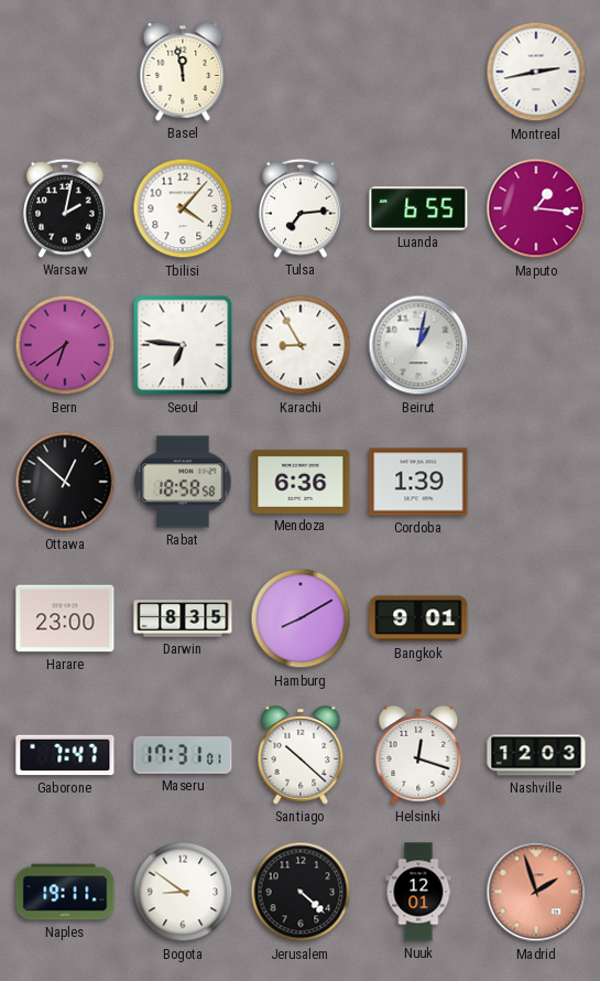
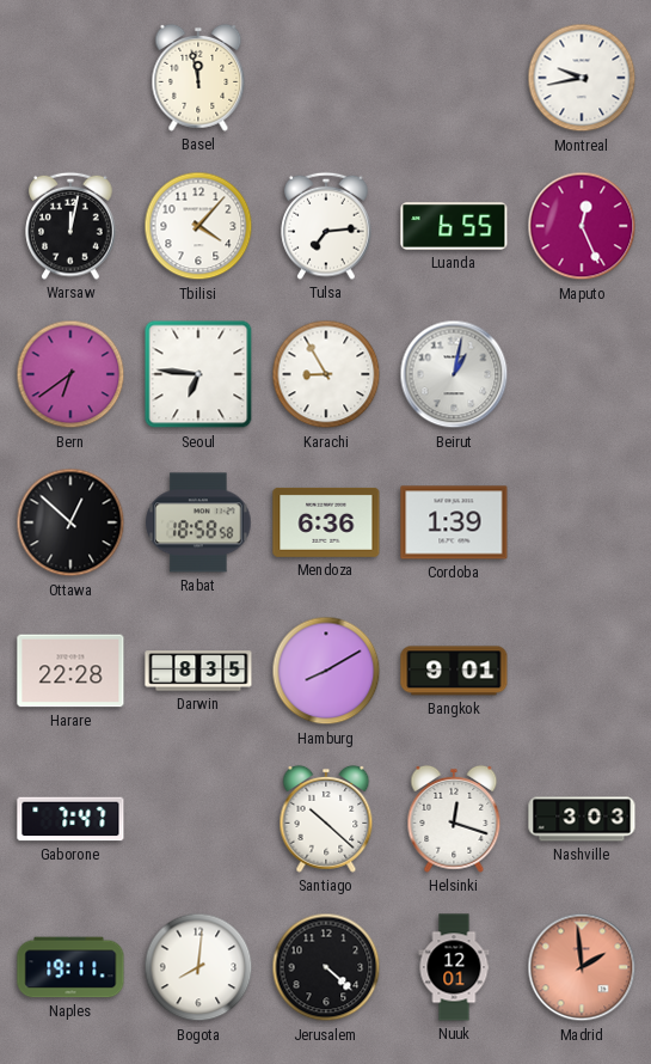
Montreal: 2:43 -> 9:43 (582, 78)
Warsaw: 2:02 -> 12:02 (70, 226)
Maputo: 1:16 -> 12:26 (582, 226)
Harare: 23:00 -> 22:28 (70, 671)
Maseru: 17:31 -> none (183, 755)
Nashville: 12:03 -> 3:03 (582, 819)
Bogota: 8:51 -> 8:01 (198, 967)
Madrid: 1:57 -> 1:59 (582, 967)
